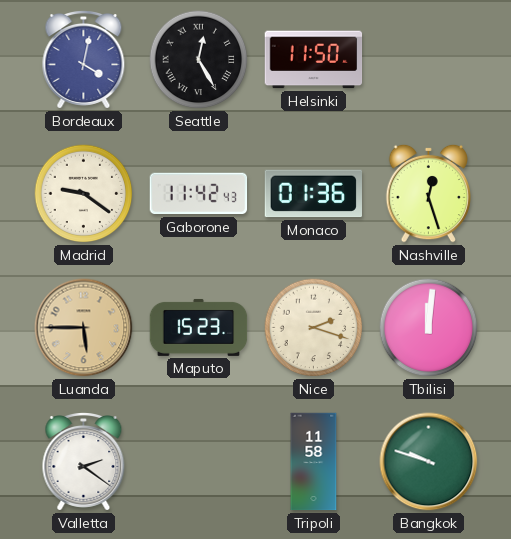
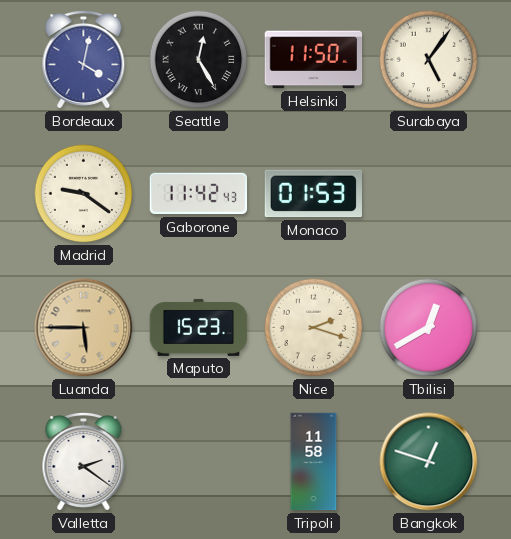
Surabaya: none -> 5:06 (429, 60)
Monaco: 01:36 -> 01:53 (313, 194)
Nashville: 12:27 -> none (429, 193)
Tbilisi: 12:01 -> 12:40 (429, 328)
Bangkok: 9:48 -> 12:48 (429, 462)
